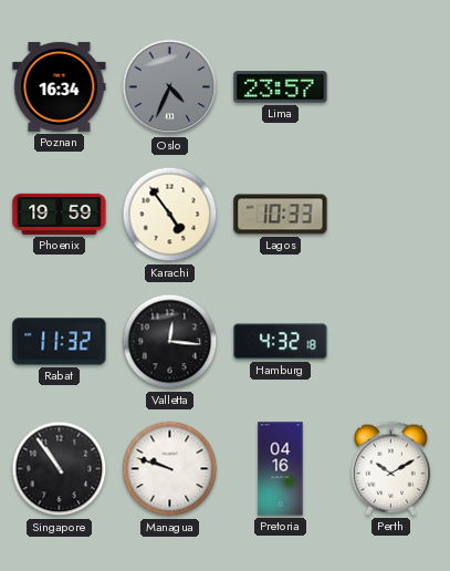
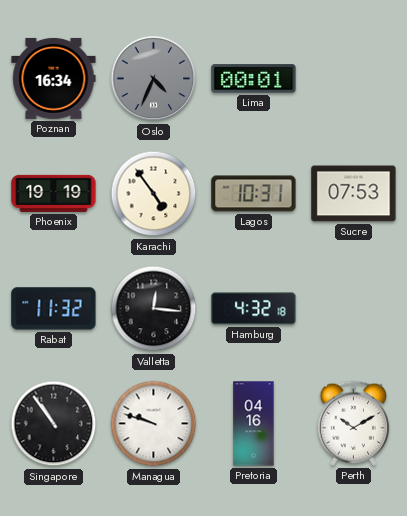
Lima: 23:57 -> 00:01 (254, 79)
Phoenix: 19:59 -> 19:19 (54, 193)
Lagos: 10:33 -> 10:31 (254, 194)
Sucre: none -> 07:53 (354, 194)
